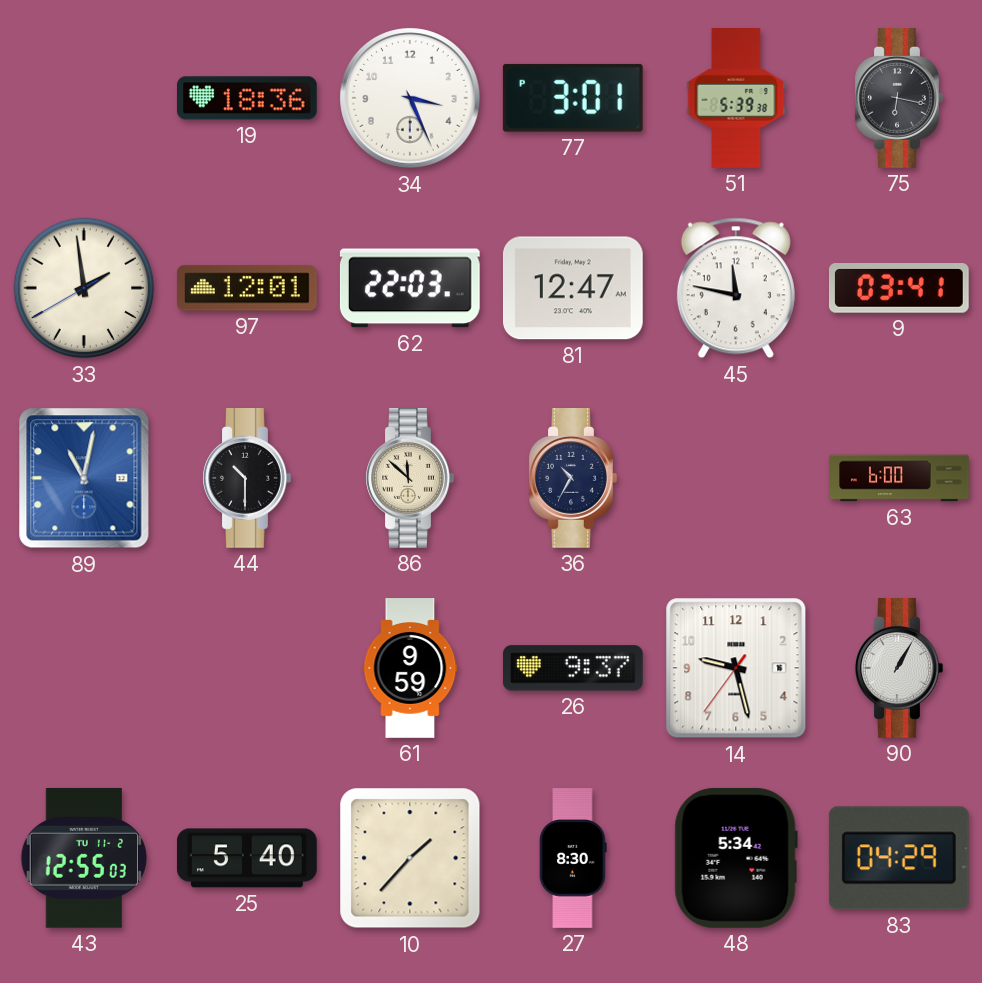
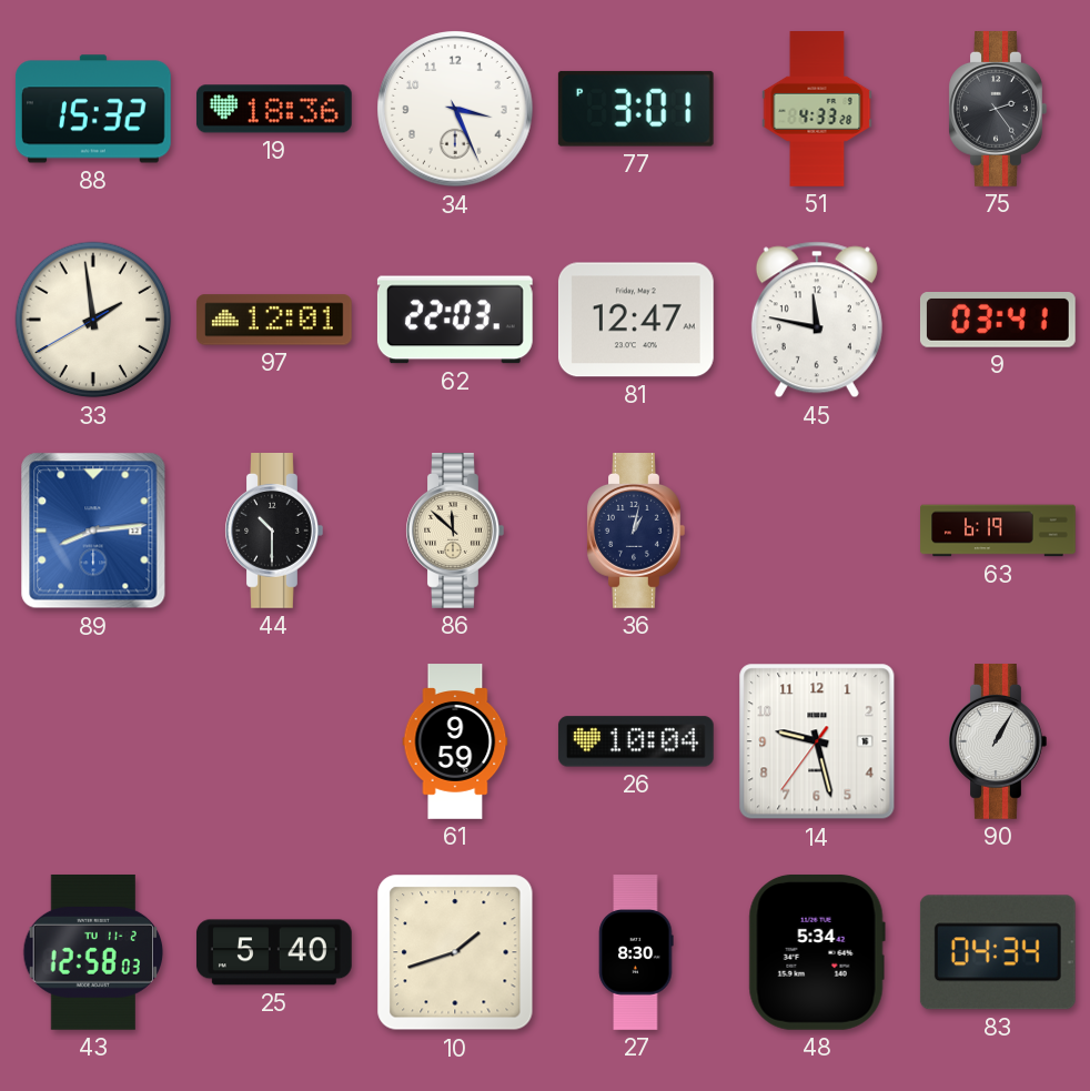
88: none -> 15:32 (93, 109)
51: 5:39 -> 4:33 (817, 109)
75: 6:17 -> 2:24 (998, 110)
89: 11:02 -> 8:14 (93, 531)
36: 10:35 -> 1:02 (636, 532)
63: 6:00 -> 6:19 (998, 531)
26: 9:37 -> 10:04 (636, 741)
43: 12:55 -> 12:58 (92, 952)
10: 1:37 -> 1:42 (455, 952)
83: 04:29 -> 04:34 (998, 952)
